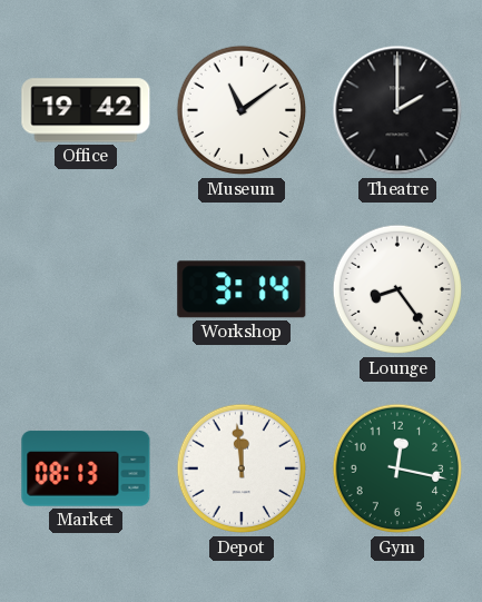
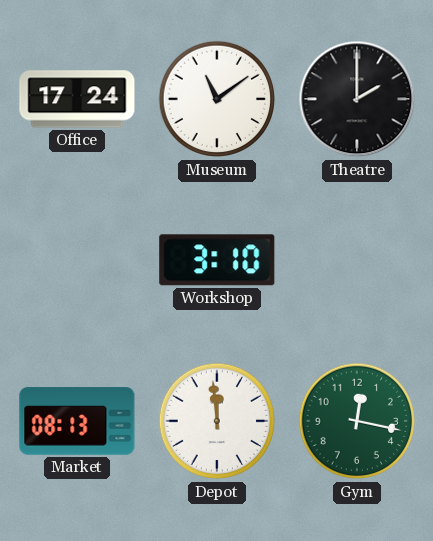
Office: 19:42 -> 17:24 (77, 99)
Workshop: 3:14 -> 3:10 (217, 260)
Lounge: 8:24 -> none (397, 289)
